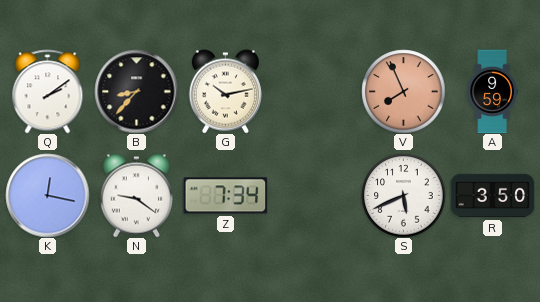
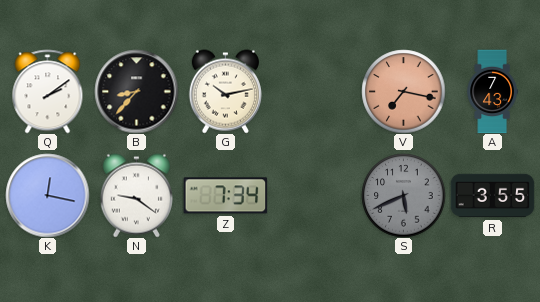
V: 7:56 -> 7:17 (403, 91)
A: 9:59 -> 7:43 (492, 91)
S dial: white -> grey (403, 195)
R: 3:50 -> 3:55 (492, 196)
